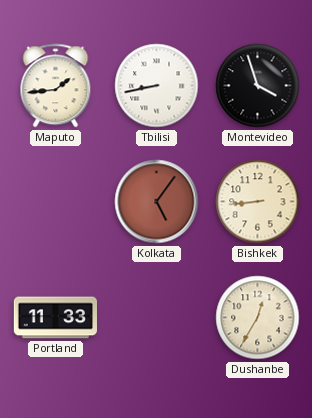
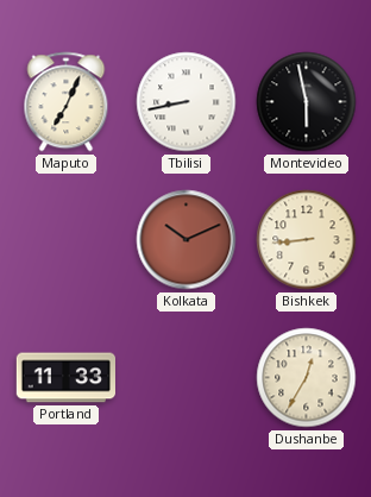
Maputo: 1:44 -> 7:04 (67, 102)
Montevideo: 3:57 -> 5:58 (307, 102)
Kolkata: 5:06 -> 10:11 (187, 240)
